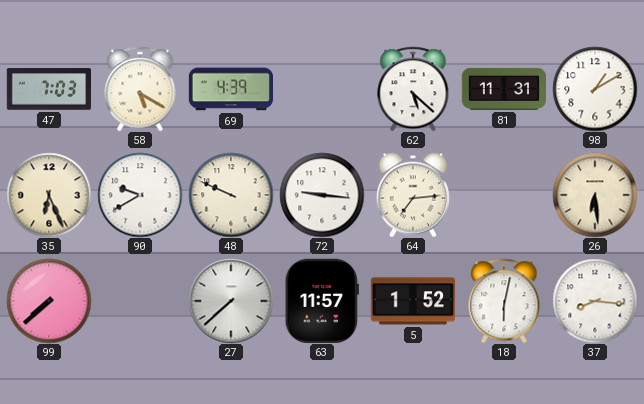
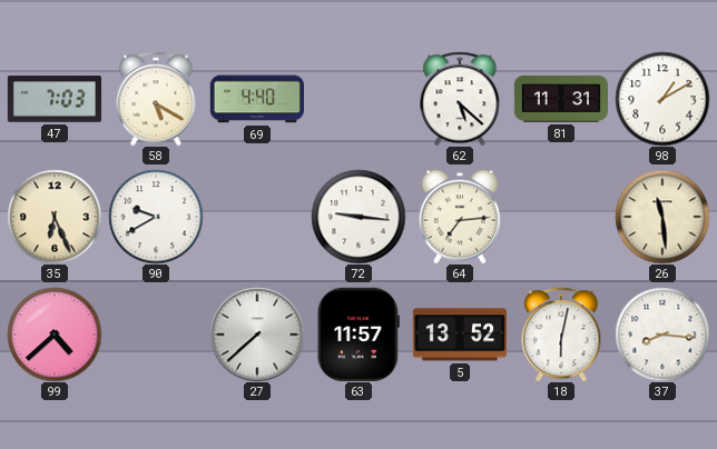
69: 4:39 -> 4:40 (256, 99)
48: 9:49 -> none (231, 195)
26: 6:29 -> 11:29 (662, 217)
99: 7:38 -> 4:38 (55, 335)
5: 1:52 -> 13:52 (459, 335)
